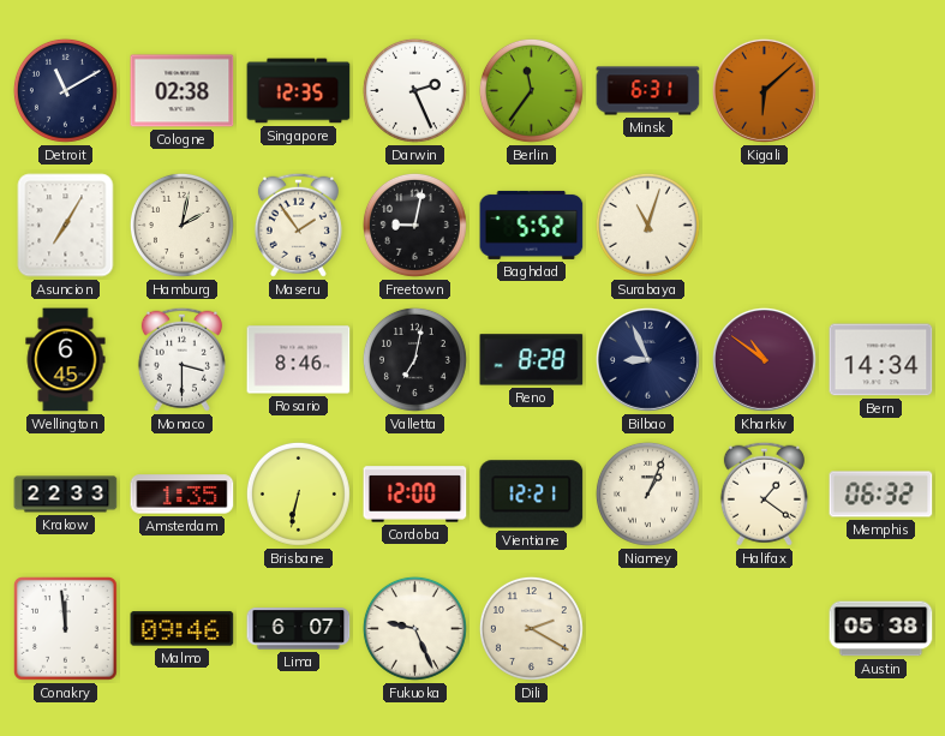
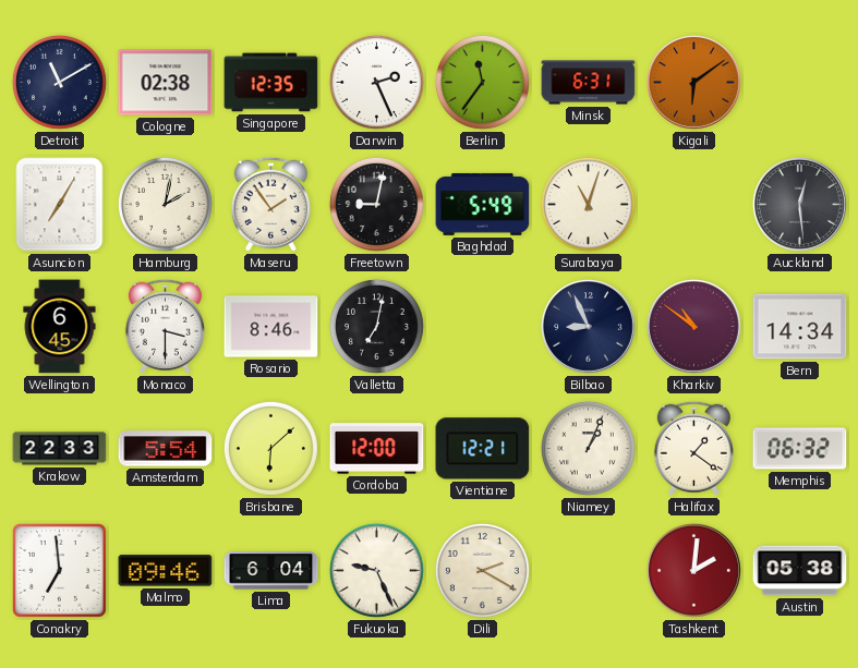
Kigali: 6:08 -> 6:09 (693, 82)
Baghdad: 5:52 -> 5:49 (483, 204)
Auckland: none -> 12:29 (799, 204)
Reno: 8:28 -> none (532, 360)
Amsterdam: 1:35 -> 5:54 (166, 449)
Brisbane: 6:32 -> 6:08 (270, 448)
Conakry: 11:59 -> 6:59 (60, 571)
Lima: 6:07 -> 6:04 (271, 571)
Tashkent: none -> 2:01 (693, 570)
